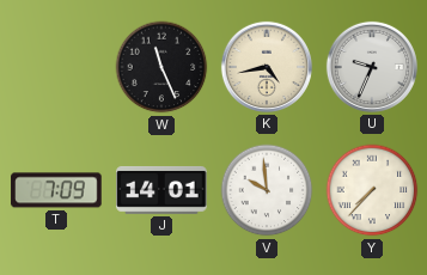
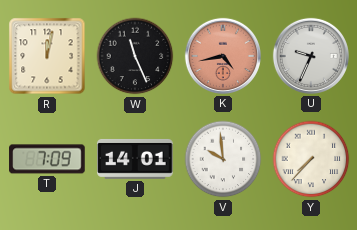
R: none -> 12:02 (47, 56)
K dial: cream -> salmon (223, 56)
